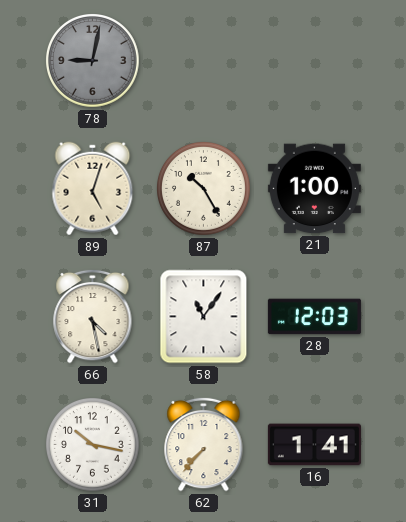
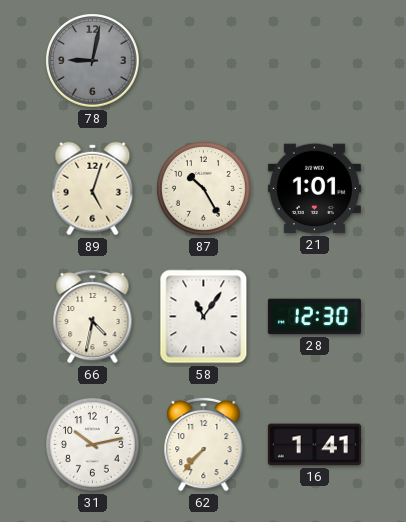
21: 1:00 -> 1:01 (314, 189)
66: 4:28 -> 4:32 (93, 316)
28: 12:03 -> 12:30 (314, 317)
31: 10:17 -> 10:13 (93, 445)
